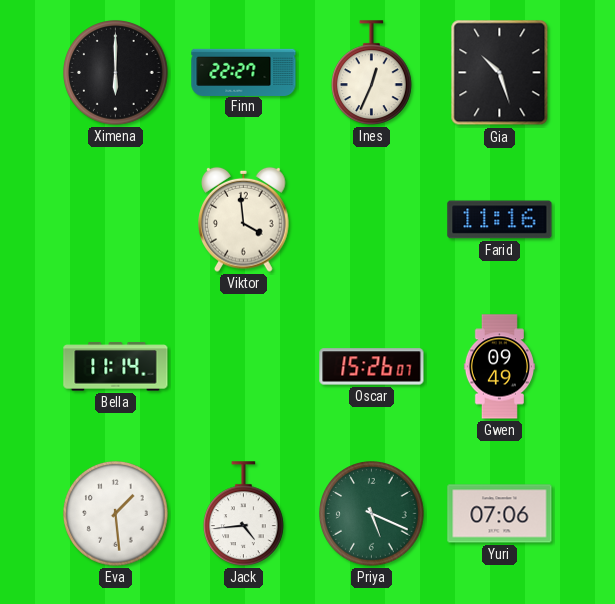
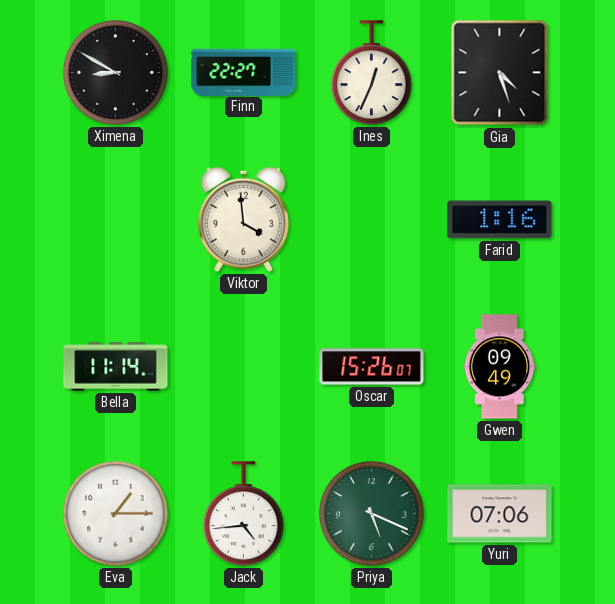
Ximena: 6:00 -> 8:50 (116, 73)
Gia: 10:27 -> 4:27 (500, 73)
Farid: 11:16 -> 1:16 (500, 220)
Eva: 1:29 -> 1:15 (116, 514)
